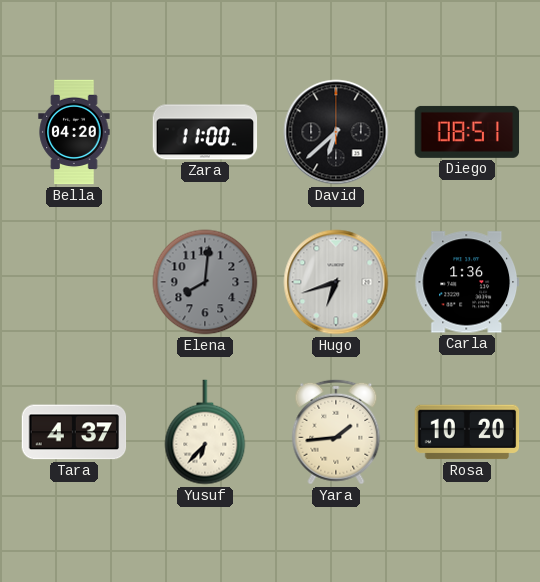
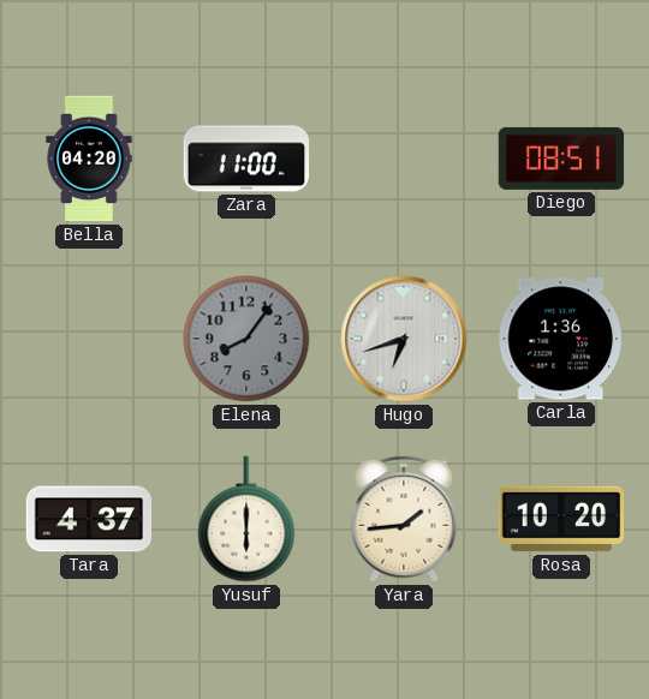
David: 6:38 -> none (336, 132)
Elena: 8:01 -> 8:06 (246, 339)
Yusuf: 6:37 -> 6:00 (246, 519)
